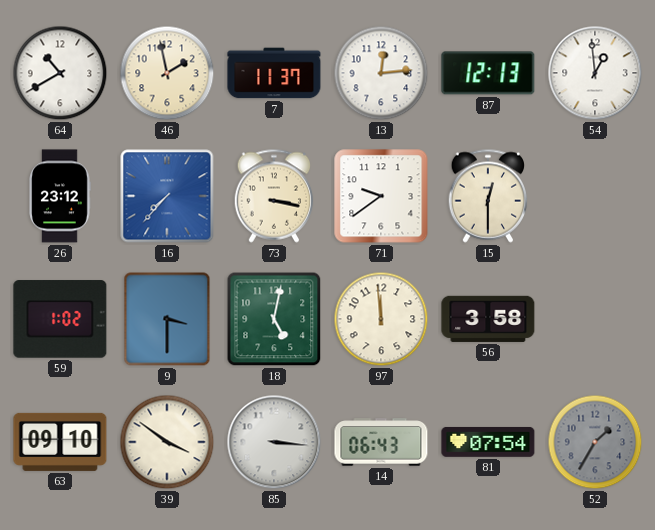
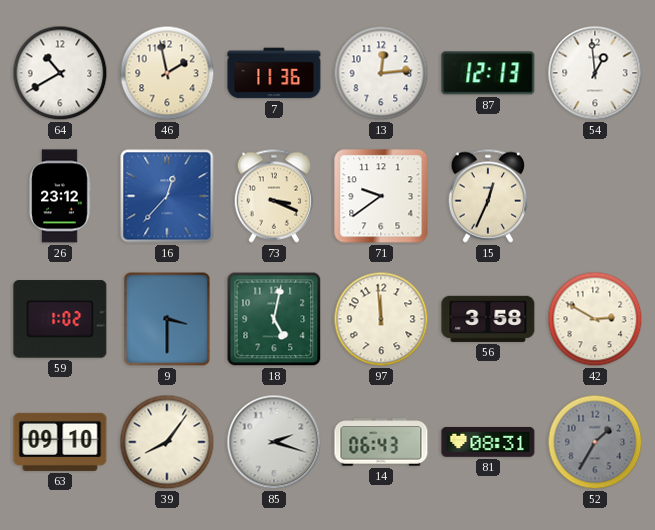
7: 11:37 -> 11:36 (274, 73)
16: 7:37 -> 12:37 (167, 196)
73: 3:17 -> 3:19 (274, 196)
15: 12:30 -> 12:34 (488, 196)
42: none -> 2:50 (595, 319)
39: 3:51 -> 8:06 (167, 442)
85: 3:16 -> 2:18 (274, 442)
81: 07:54 -> 08:31 (488, 442)
